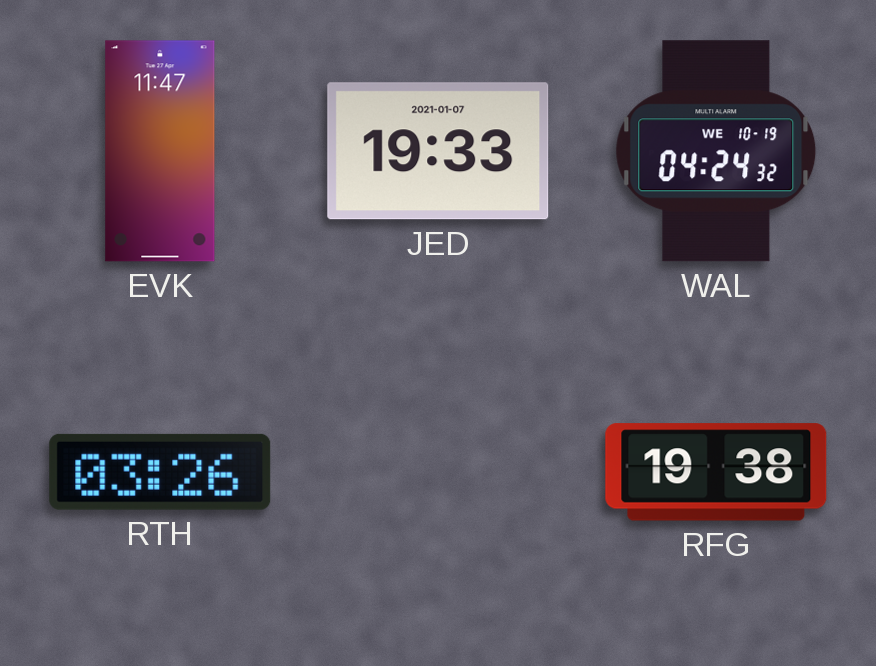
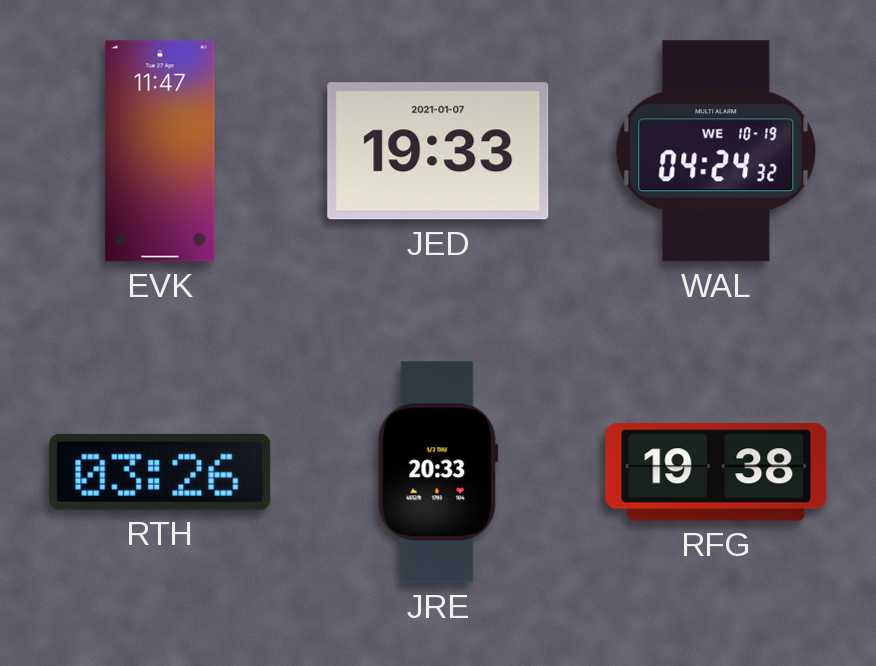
JRE: none -> 20:33 (438, 472)
